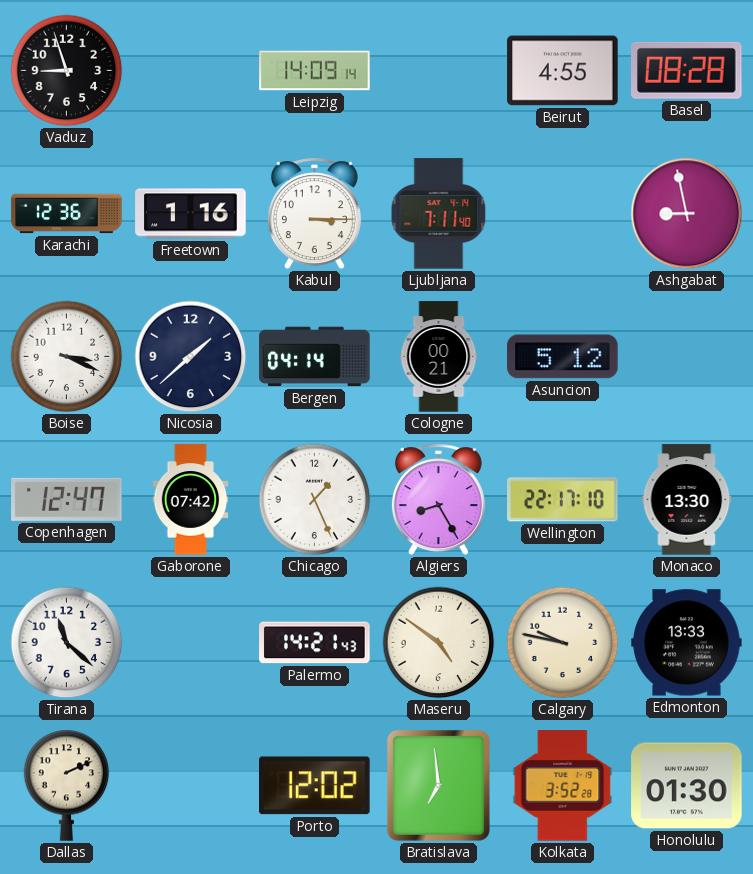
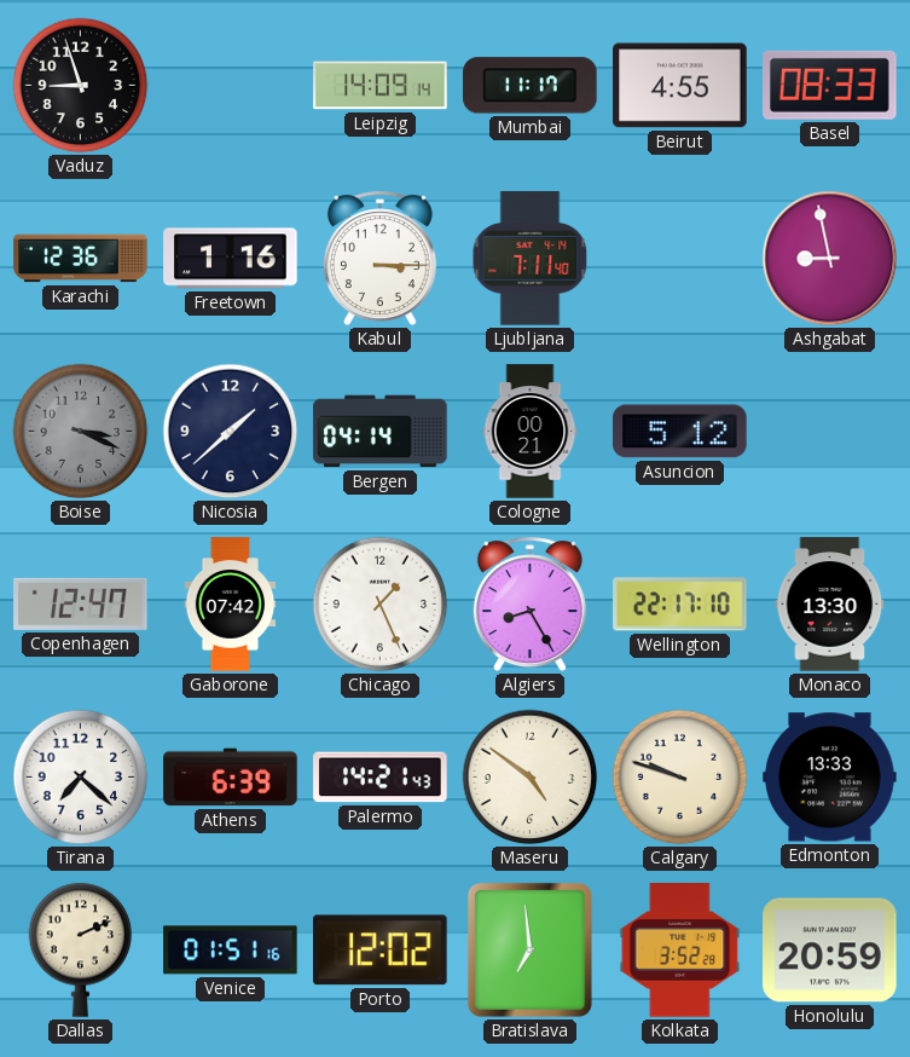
Mumbai: none -> 11:17 (531, 86)
Basel: 08:28 -> 08:33 (830, 85)
Boise dial: white -> grey (81, 432)
Tirana: 11:22 -> 7:22 (81, 778)
Athens: none -> 6:39 (231, 778)
Calgary: 9:47 -> 9:48 (680, 778)
Venice: none -> 01:51 (231, 951)
Honolulu: 01:30 -> 20:59 (830, 951)
